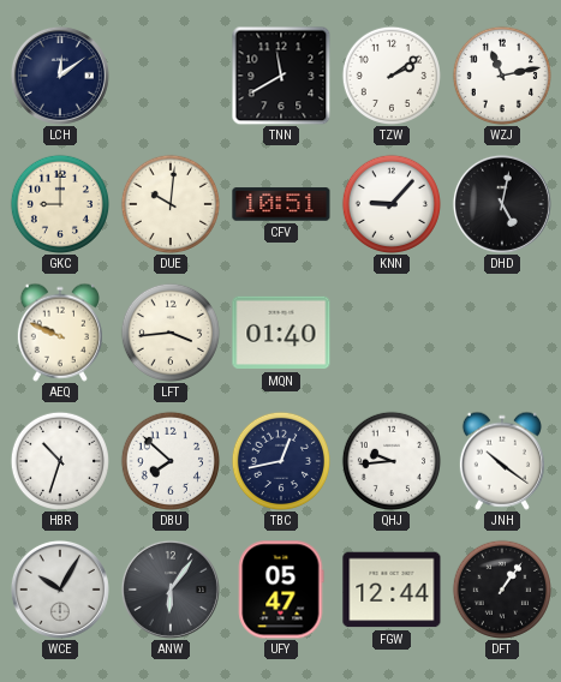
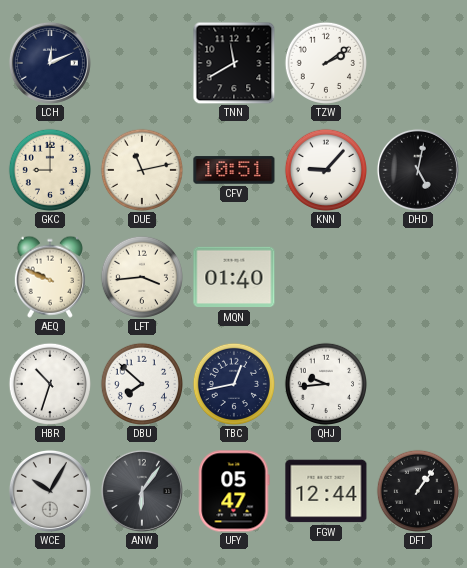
LCH: 12:09 -> 12:11 (50, 63)
WZJ: 11:13 -> none (501, 74)
DUE: 10:01 -> 11:13 (141, 169)
JNH: 10:21 -> none (502, 461)
